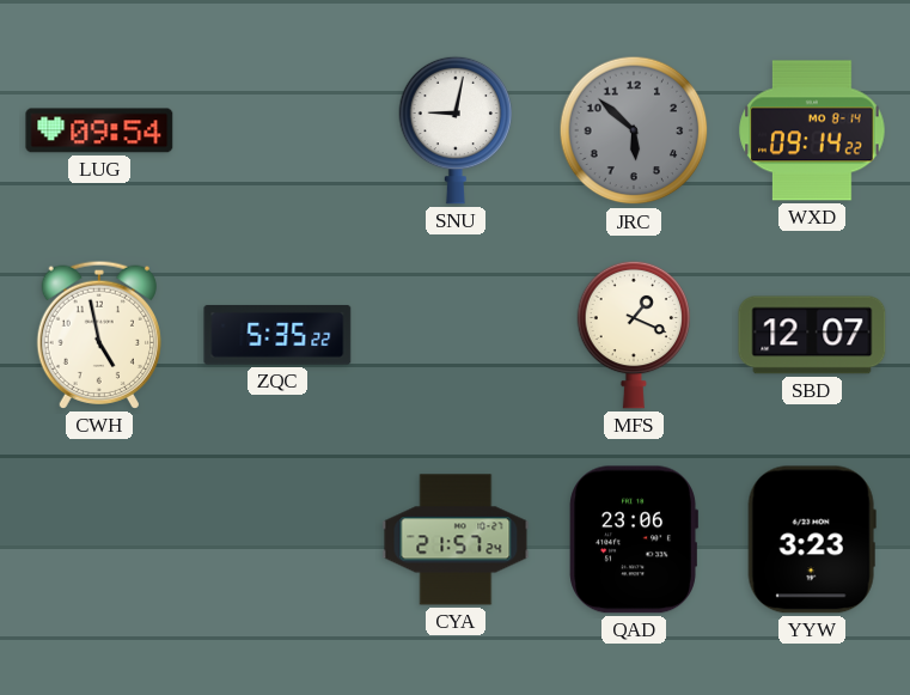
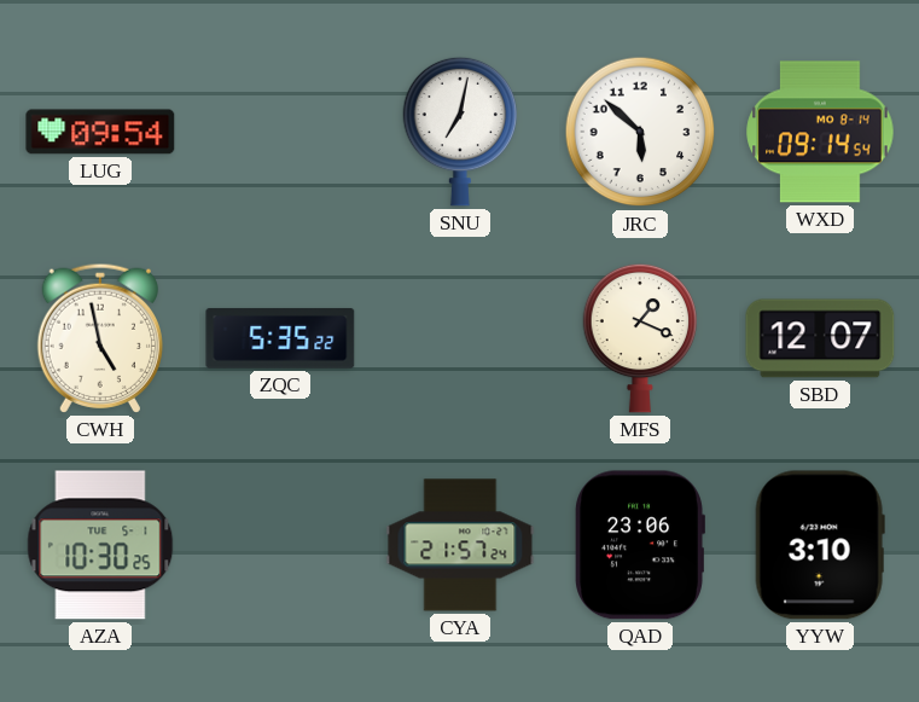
SNU: 9:02 -> 7:02 (460, 132)
JRC dial: grey -> white (640, 132)
WXD: 09:14:22 -> 09:14:54 (820, 132)
AZA: none -> 10:30 (100, 545)
YYW: 3:23 -> 3:10 (820, 545)
